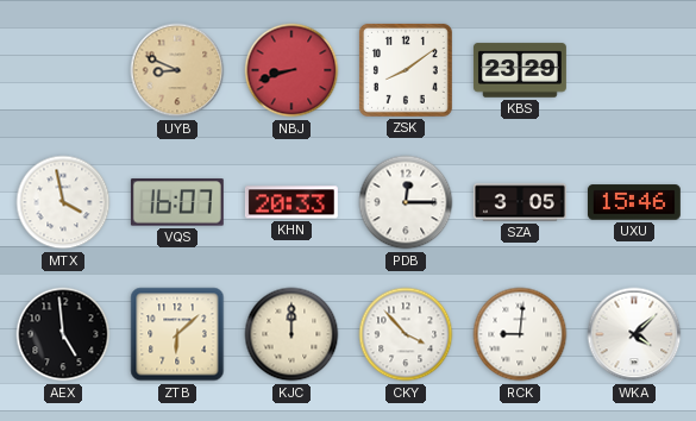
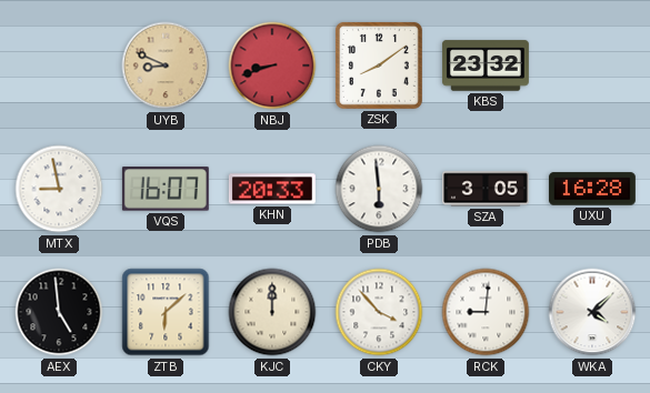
KBS: 23:29 -> 23:32 (486, 65)
MTX: 3:58 -> 8:58 (59, 189)
PDB: 12:15 -> 5:59 (379, 189)
UXU: 15:46 -> 16:28 (592, 189)
